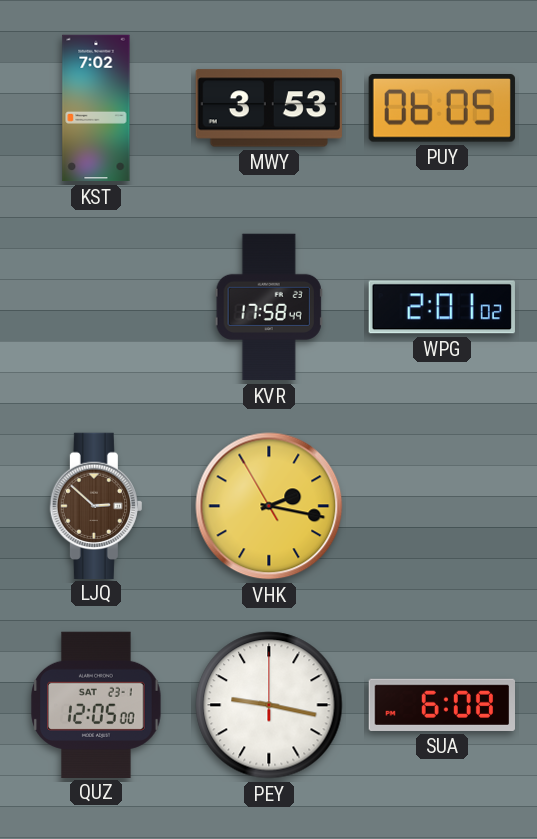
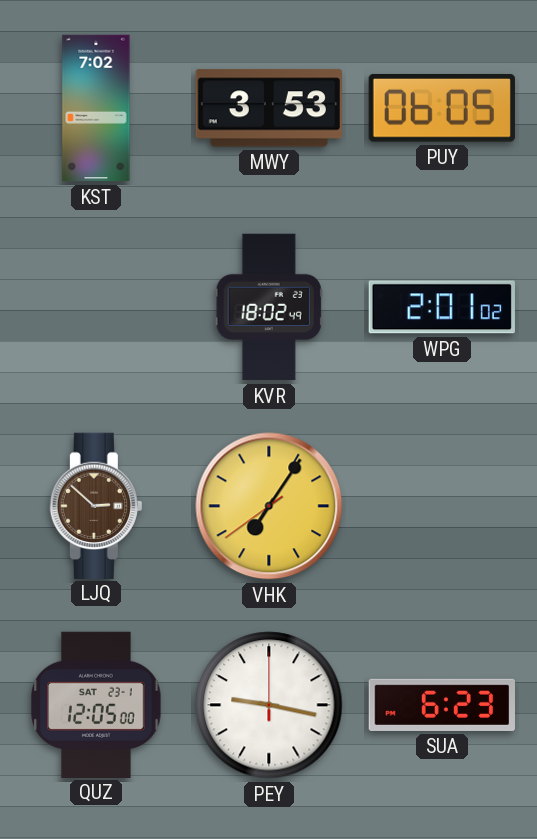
KVR: 17:58 -> 18:02 (269, 307)
VHK: 2:16 -> 7:05 (269, 506)
SUA: 6:08 -> 6:23 (441, 705)
